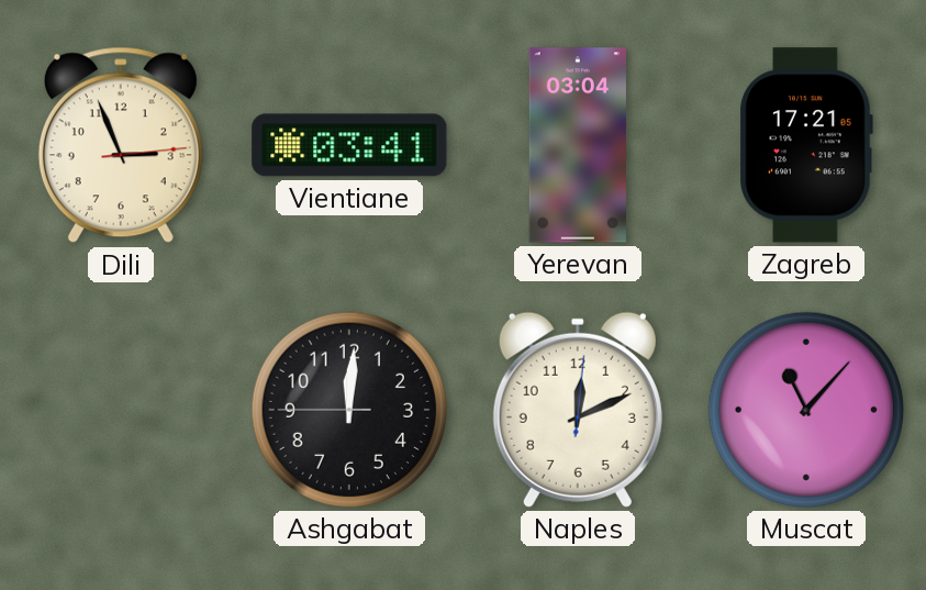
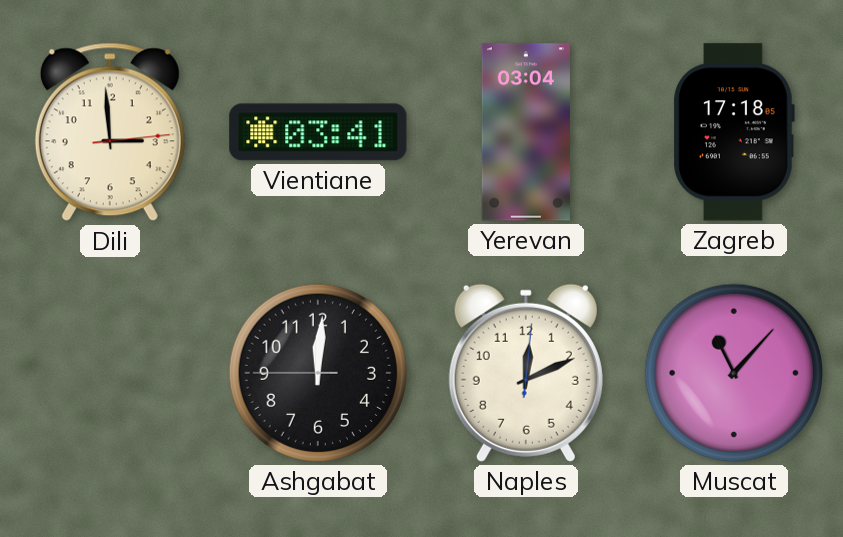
Dili: 2:56 -> 2:59 (110, 132)
Zagreb: 17:21 -> 17:18 (734, 132)
